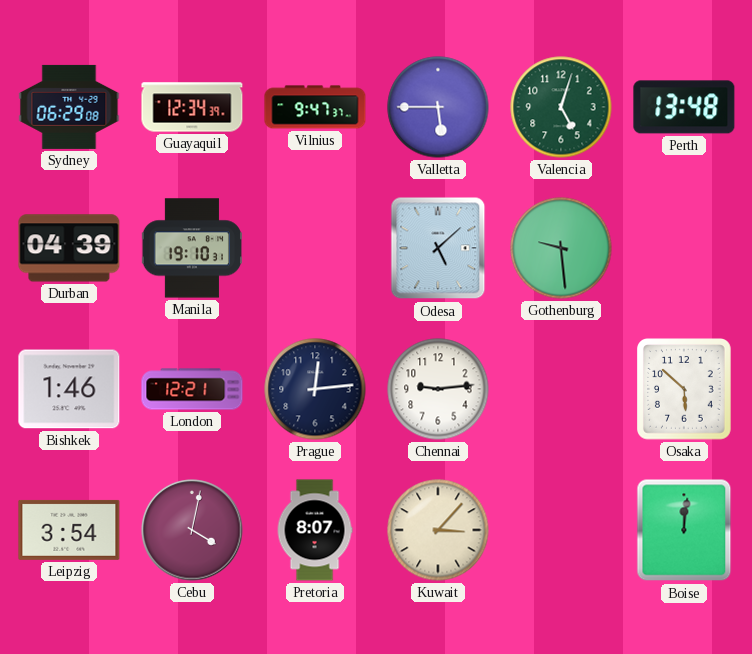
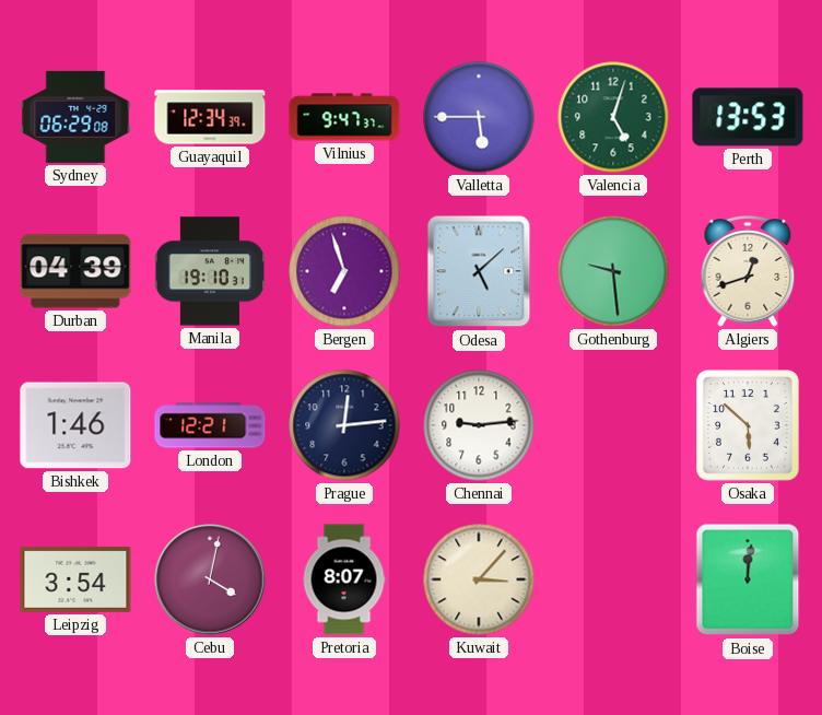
Perth: 13:48 -> 13:53 (748, 117)
Bergen: none -> 6:57 (344, 271)
Algiers: none -> 12:42 (748, 272)
